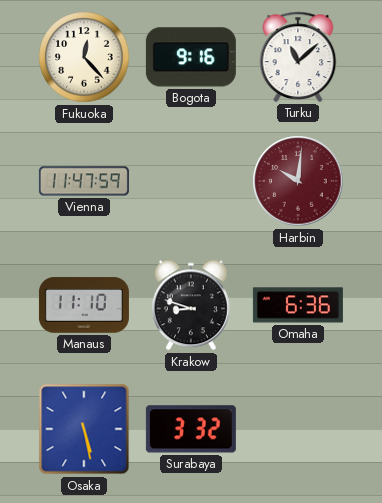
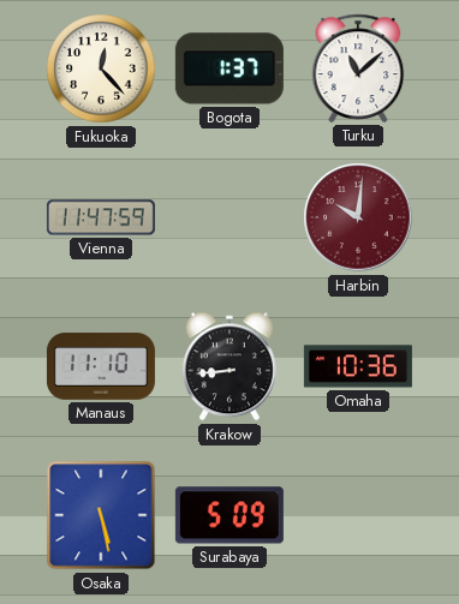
Bogota: 9:16 -> 1:37 (229, 68)
Krakow: 8:48 -> 8:44 (229, 366)
Omaha: 6:36 -> 10:36 (358, 366)
Surabaya: 3:32 -> 5:09 (229, 515)
